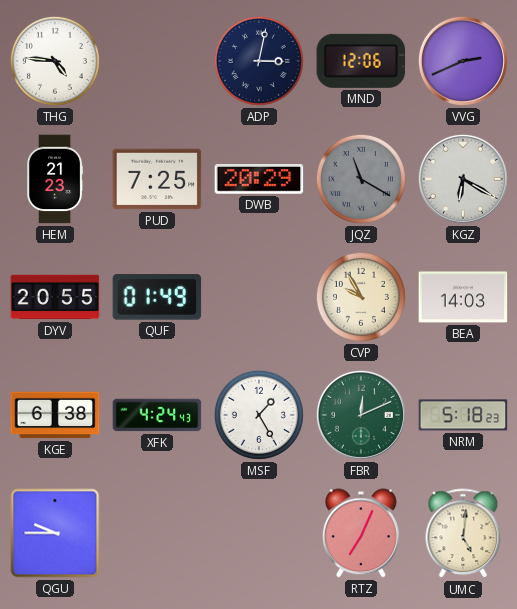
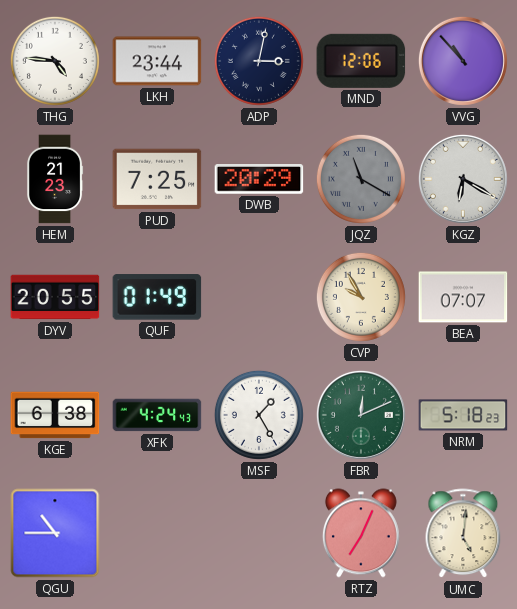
LKH: none -> 23:44 (157, 61)
VVG: 2:41 -> 10:53 (463, 61)
BEA: 14:03 -> 07:07 (463, 297)
QGU: 9:45 -> 10:45 (55, 533)
